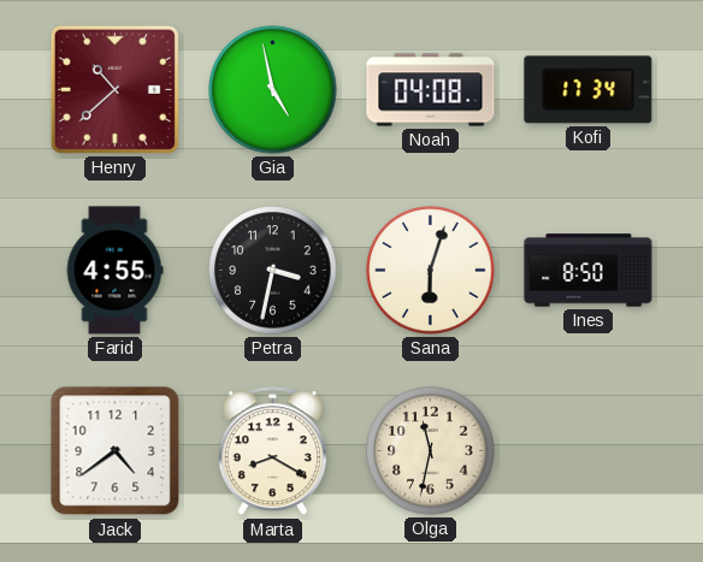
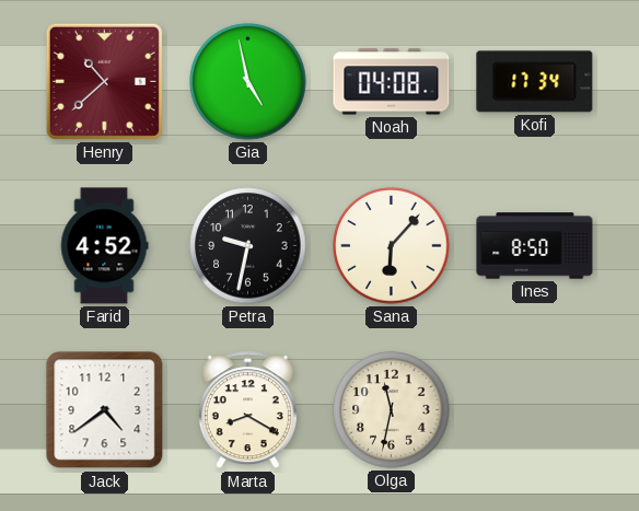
Farid: 4:55 -> 4:52 (104, 246)
Petra: 3:32 -> 9:32 (248, 246)
Sana: 6:03 -> 6:07 (392, 246)
